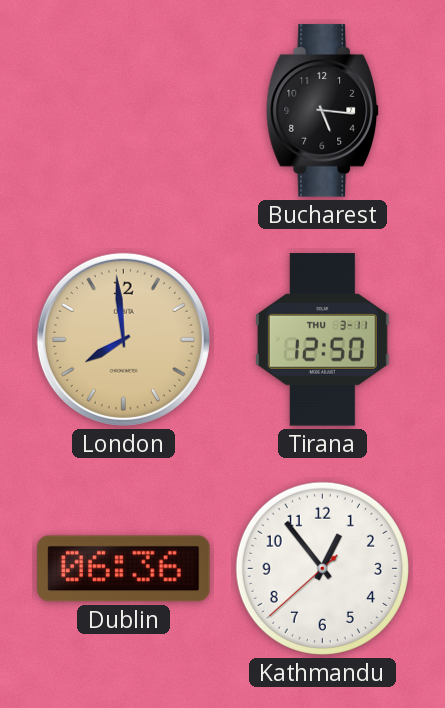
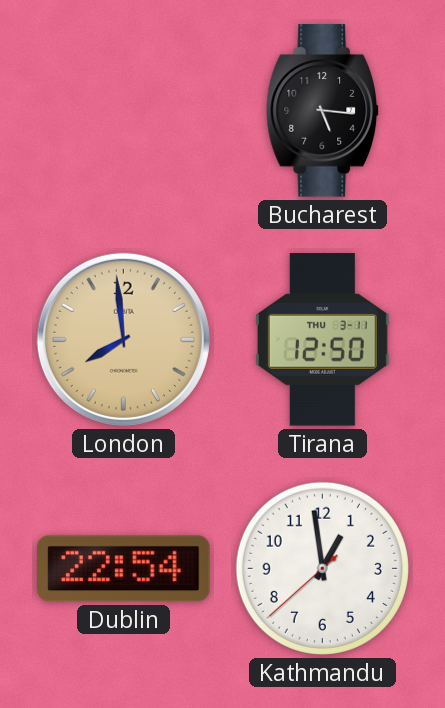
Dublin: 06:36 -> 22:54 (124, 569)
Kathmandu: 12:53 -> 12:58 (322, 568)
